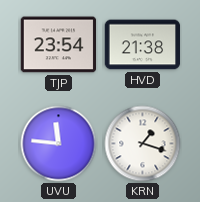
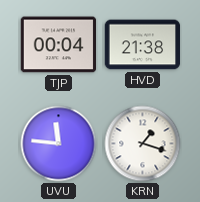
TJP: 23:54 -> 00:04 (59, 45)
